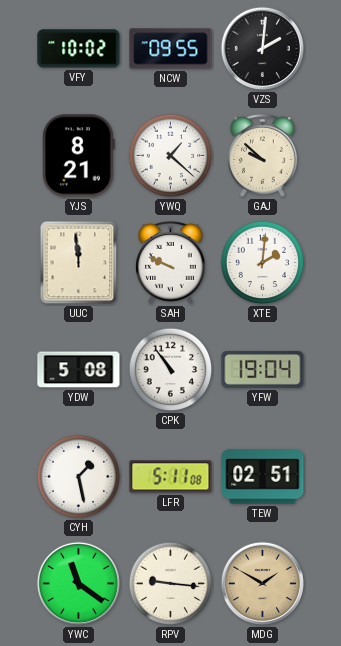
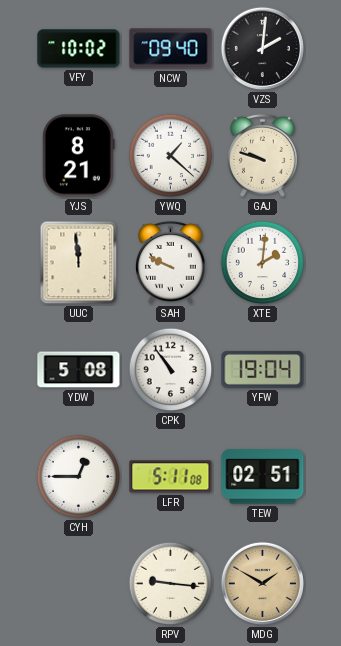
NCW: 09:55 -> 09:40 (171, 49)
GAJ: 9:52 -> 9:48 (263, 156)
CYH: 1:28 -> 12:45 (79, 477)
YWC: 11:21 -> none (78, 583)
